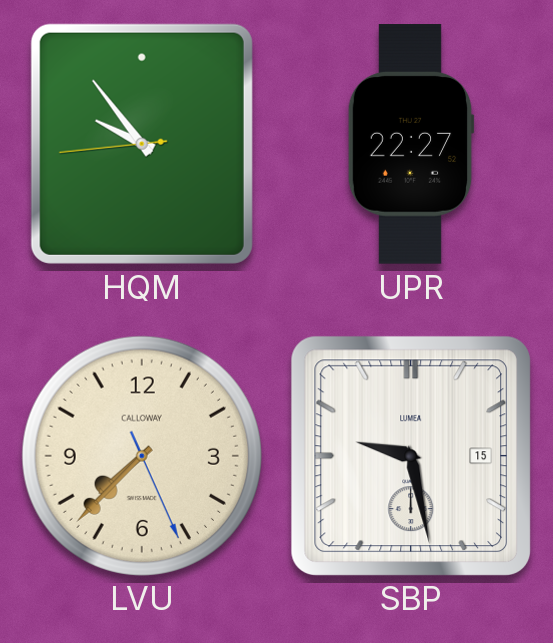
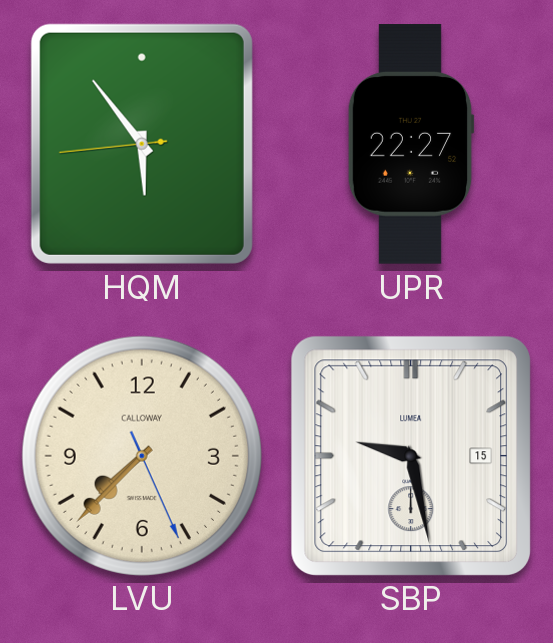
HQM: 9:53 -> 5:53 (142, 144)
